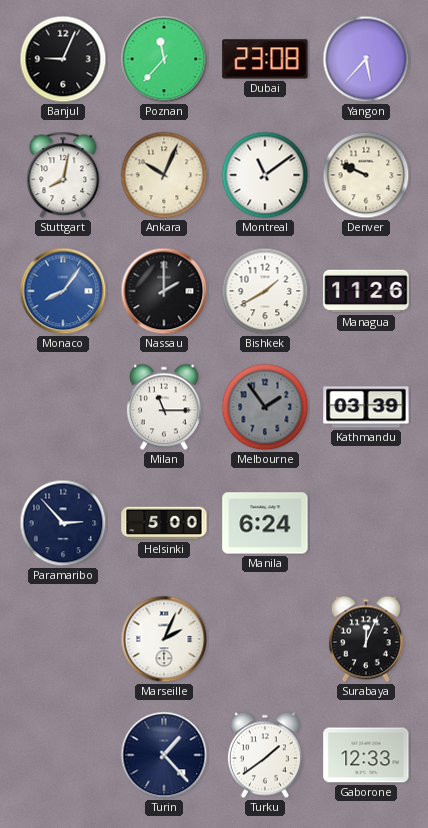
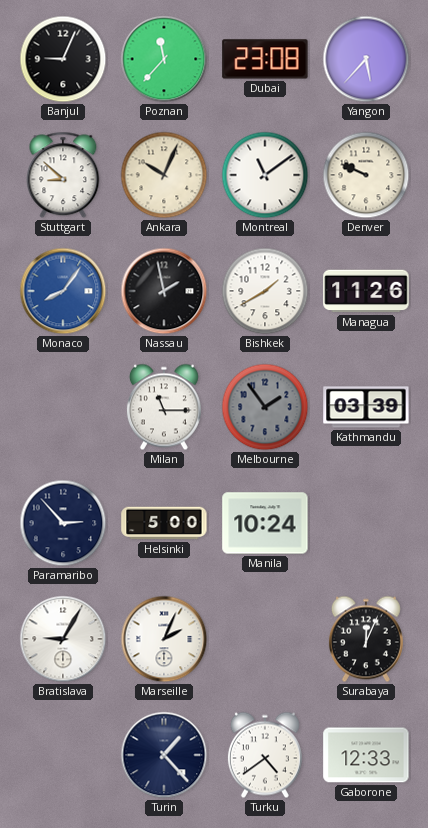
Stuttgart: 8:02 -> 8:52 (63, 175)
Nassau: 2:00 -> 1:58 (164, 291)
Manila: 6:24 -> 10:24 (265, 523)
Bratislava: none -> 9:05 (63, 639)
Turku: 1:39 -> 4:39 (265, 755)
